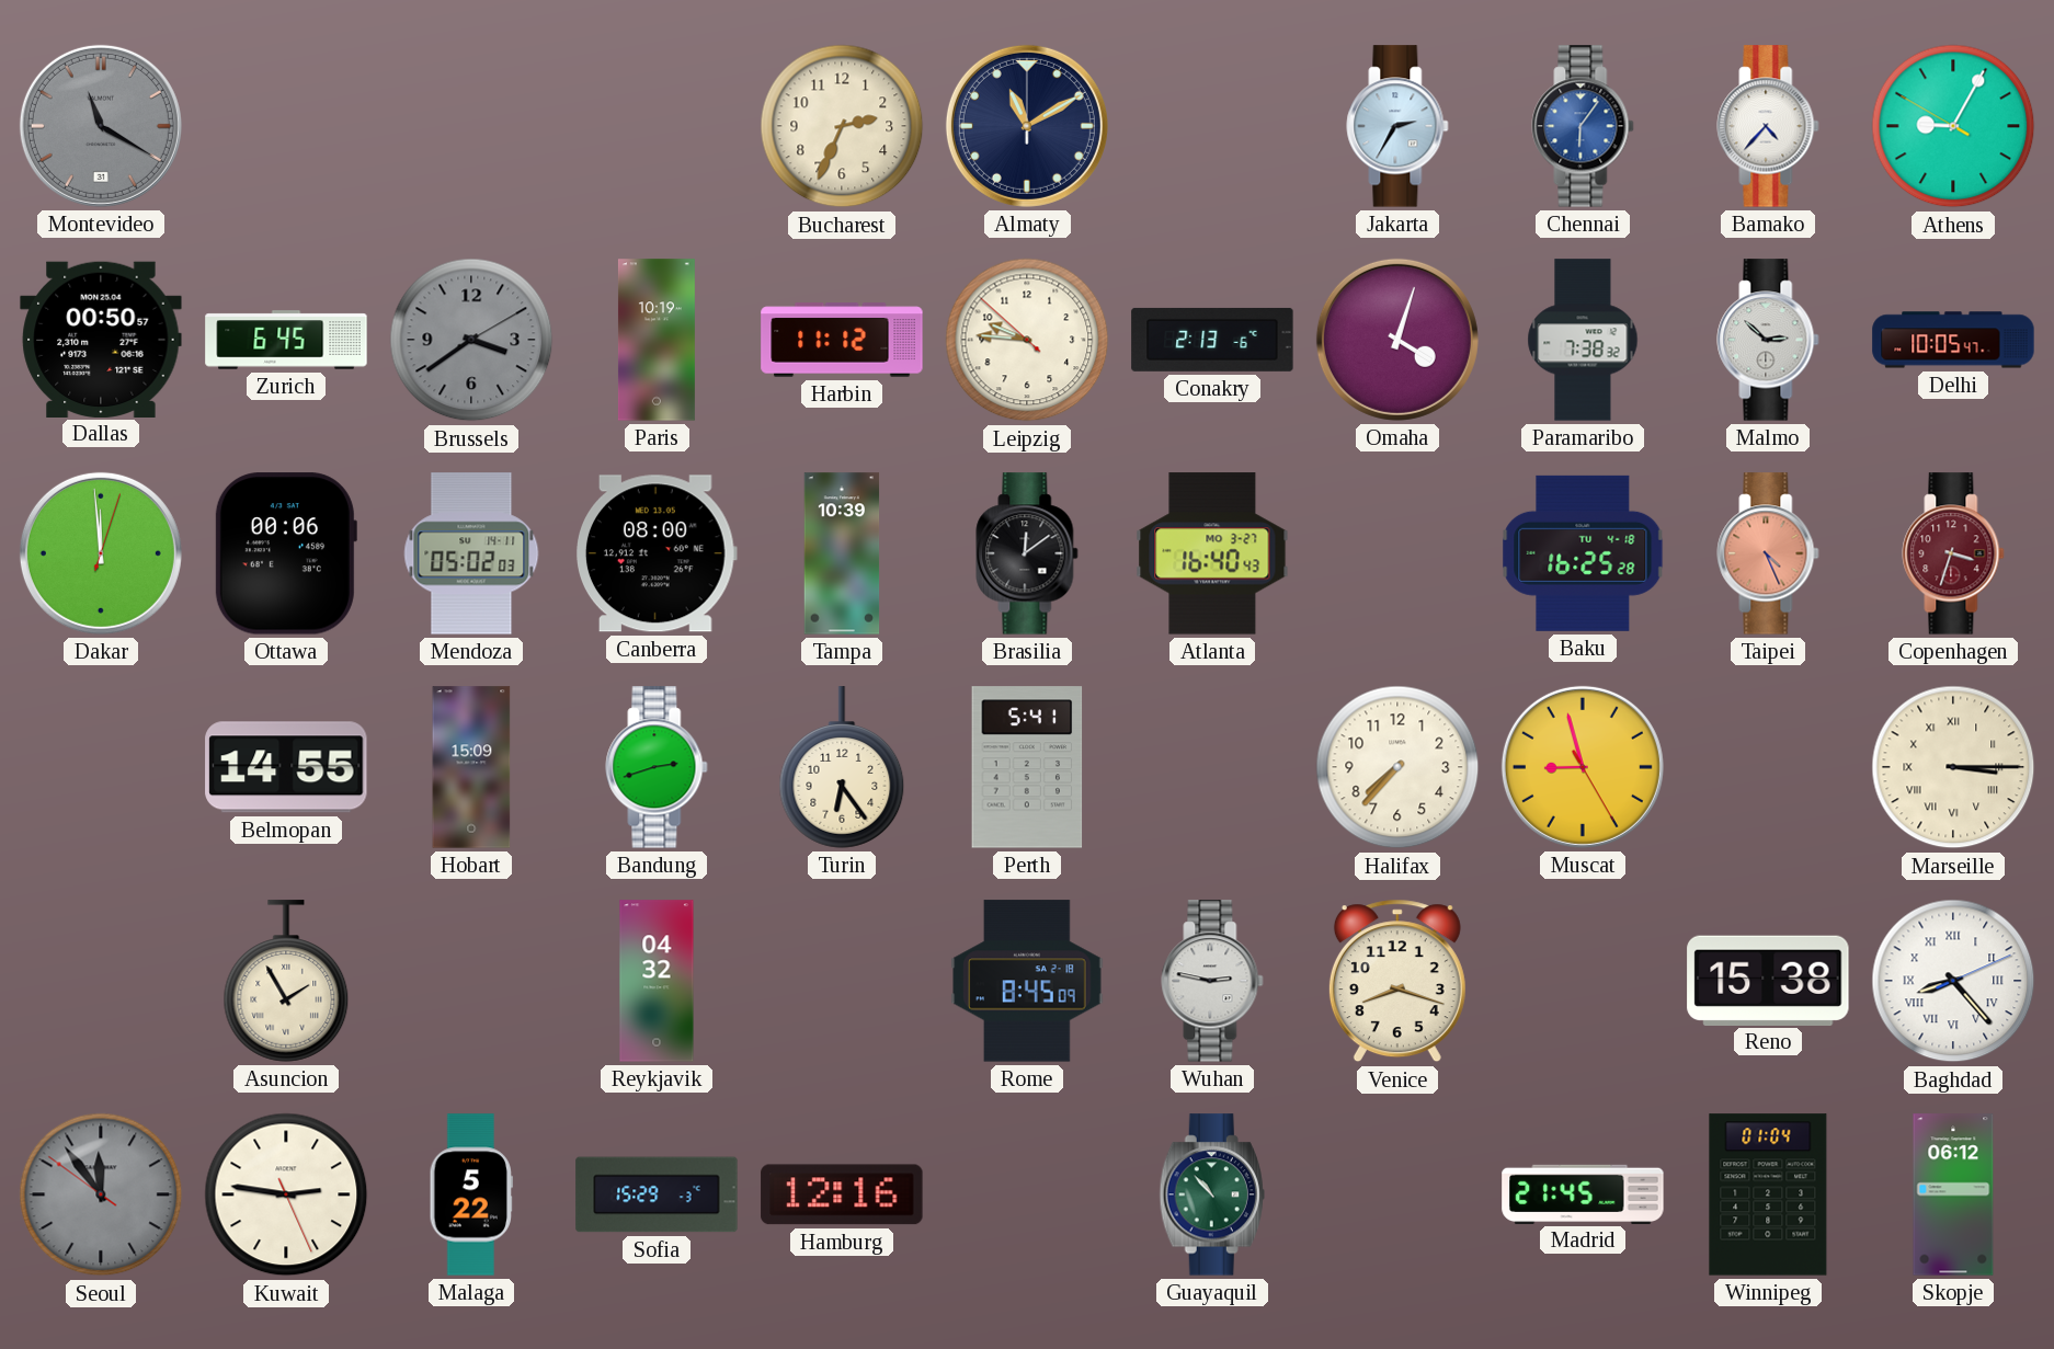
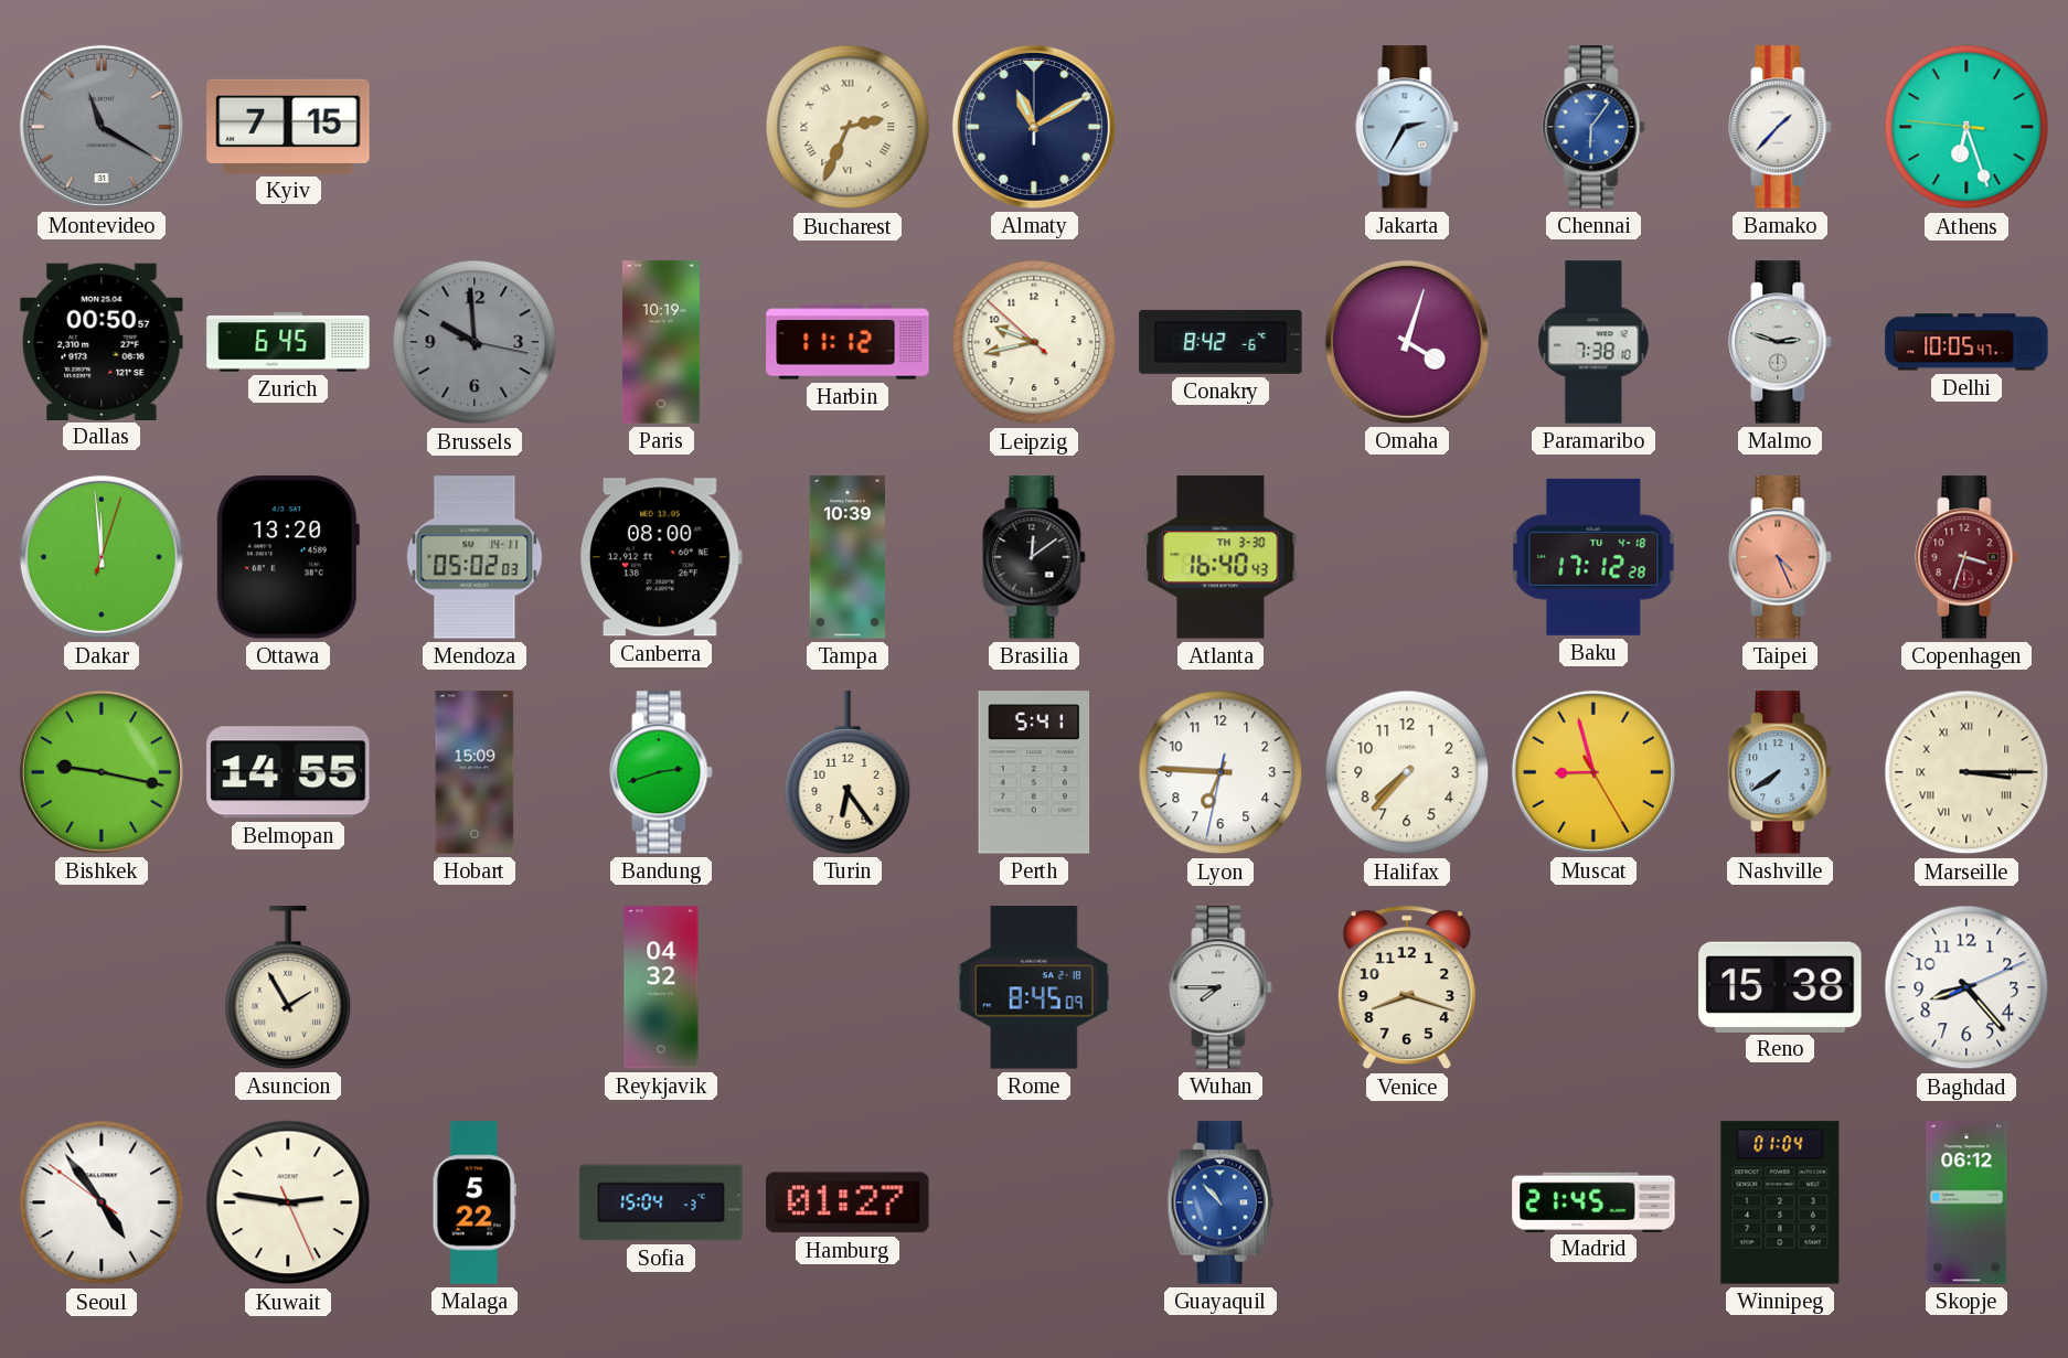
Kyiv: none -> 7:15 (288, 126)
Bucharest numerals: Arabic -> Roman (848, 127)
Bamako: 4:37 -> 1:37 (1780, 127)
Athens: 9:04 -> 6:26 (1966, 127)
Brussels: 3:39 -> 9:59 (475, 342)
Leipzig: 9:45 -> 9:42 (1034, 342)
Conakry: 2:13 -> 8:42 (1220, 342)
Paramaribo: 7:38:32 -> 7:38:10 (1593, 342)
Malmo: 2:52 -> 2:48 (1780, 342)
Ottawa: 00:06 -> 13:20 (287, 557)
Atlanta date: MO 3-27 -> TH 3-30 (1220, 557)
Baku: 16:25 -> 17:12 (1593, 557)
Bishkek: none -> 9:17 (102, 772)
Lyon: none -> 6:45 (1220, 772)
Nashville: none -> 7:39 (1780, 772)
Wuhan: 2:47 -> 7:45 (1220, 987)
Baghdad numerals: Roman -> Arabic (1966, 987)
Seoul: 11:53 -> 4:53 (102, 1202)
Seoul dial: grey -> white (102, 1202)
Sofia: 15:29 -> 15:04 (661, 1202)
Hamburg: 12:16 -> 01:27 (848, 1202)
Guayaquil dial: green -> blue (1220, 1202)
